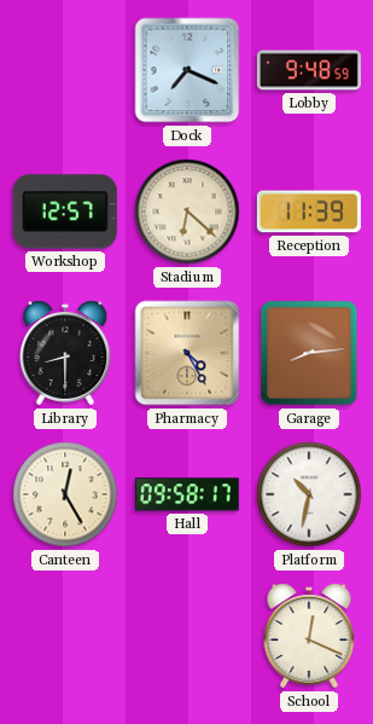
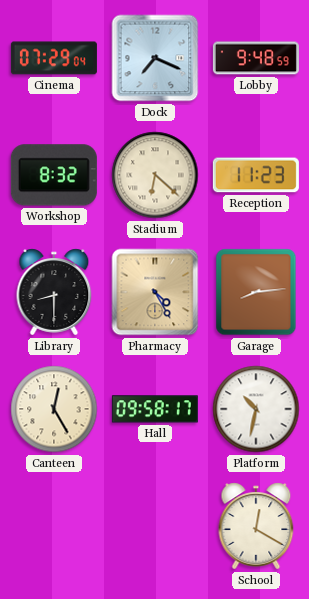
Cinema: none -> 07:29 (54, 58)
Workshop: 12:57 -> 8:32 (54, 175)
Reception: 11:39 -> 11:23 (256, 175)
School: 12:19 -> 12:20 (256, 526)
